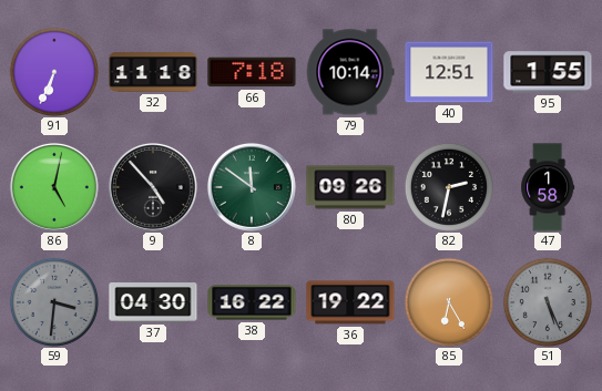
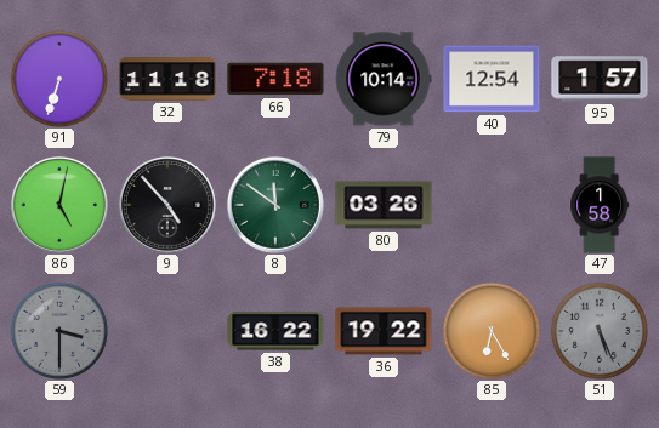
91: 6:34 -> 6:33 (59, 79)
40: 12:51 -> 12:54 (492, 79)
95: 1:55 -> 1:57 (600, 79)
80: 09:26 -> 03:26 (384, 205)
82: 2:32 -> none (449, 187)
59: 3:31 -> 3:30 (59, 331)
37: 04:30 -> none (153, 303)
